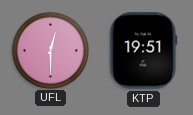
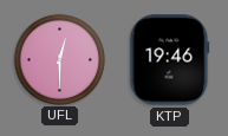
KTP: 19:51 -> 19:46 (170, 60)
